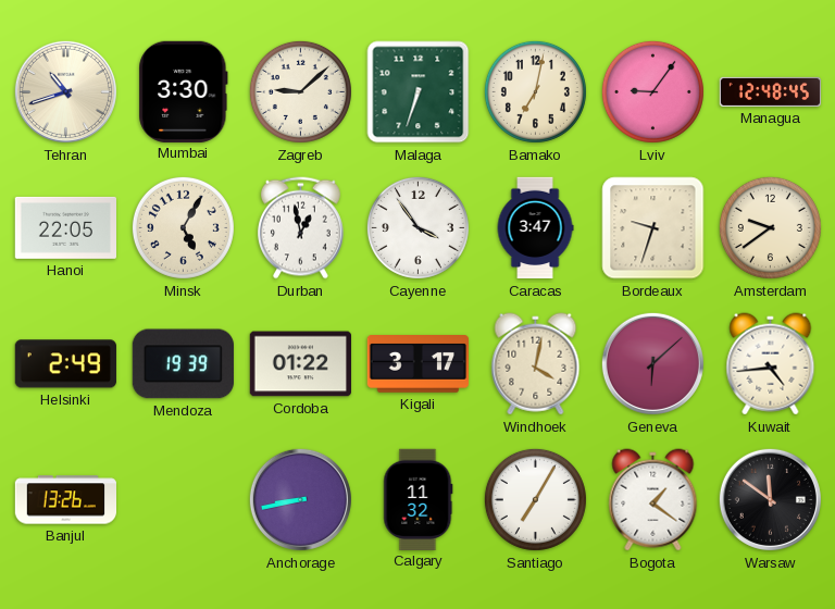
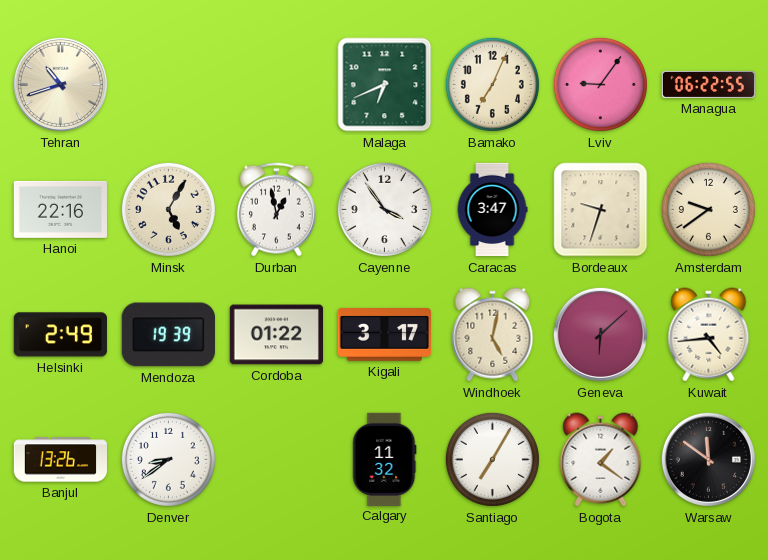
Mumbai: 3:30 -> none (184, 91)
Zagreb: 9:08 -> none (300, 91)
Malaga: 6:33 -> 6:41 (385, 85)
Bamako: 7:02 -> 7:04 (492, 84)
Managua: 12:48 -> 06:22 (709, 84)
Hanoi: 22:05 -> 22:16 (60, 209)
Windhoek: 4:02 -> 5:02 (493, 335)
Denver: none -> 8:39 (168, 459)
Anchorage: 8:43 -> none (300, 499)
